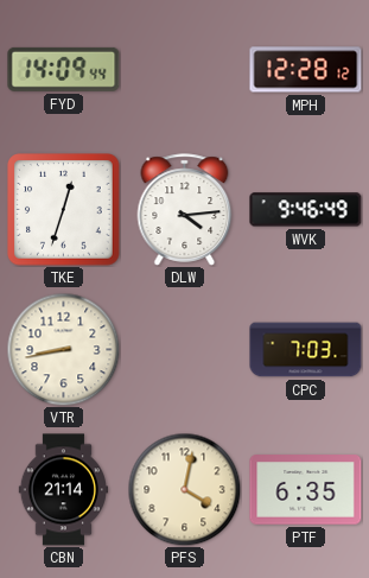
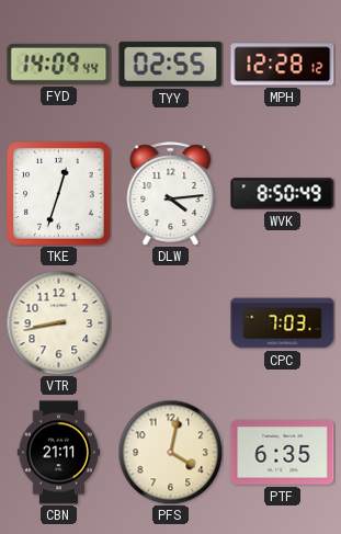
TYY: none -> 02:55 (171, 64)
WVK: 9:46 -> 8:50 (283, 194)
CBN: 21:14 -> 21:11 (58, 453)
